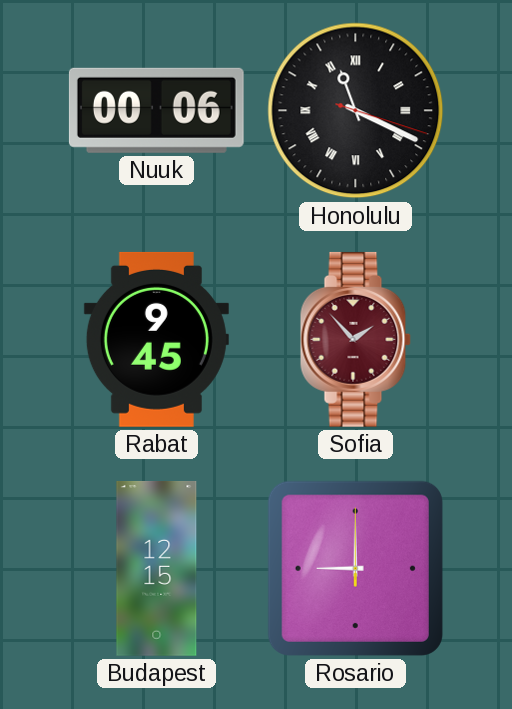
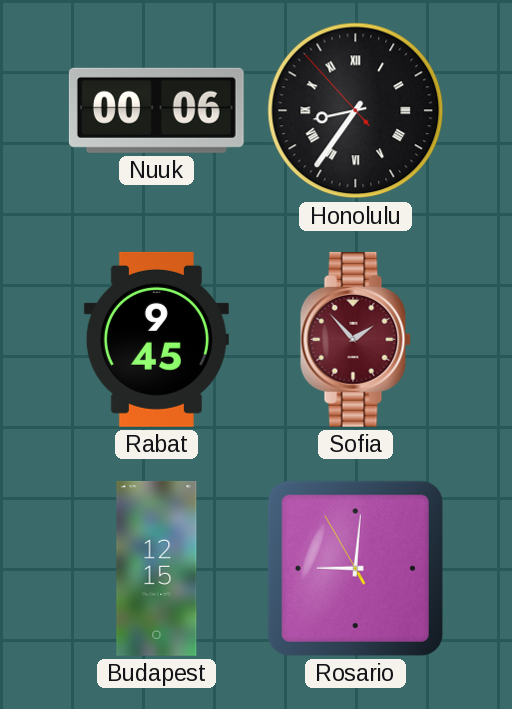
Honolulu: 11:19 -> 8:35 (356, 111)
Rosario: 9:00:00 -> 9:00:55 (355, 568)
